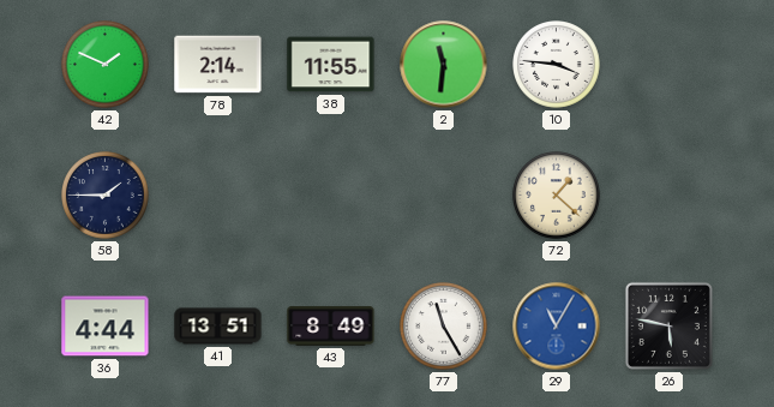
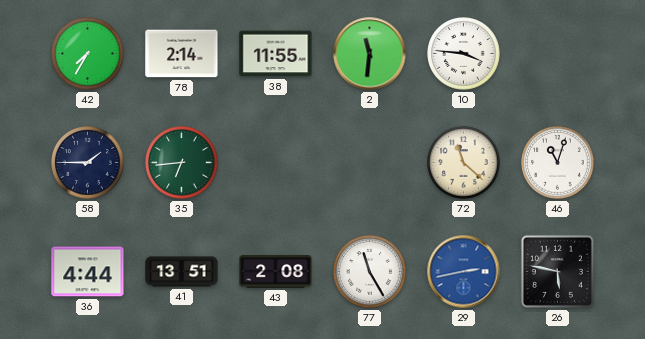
42: 1:49 -> 7:35 (88, 54)
35: none -> 6:44 (182, 163)
72: 1:22 -> 11:22 (464, 163)
46: none -> 11:03 (558, 163)
43: 8:49 -> 2:08 (276, 272)
29: 11:05 -> 2:43 (464, 272)
